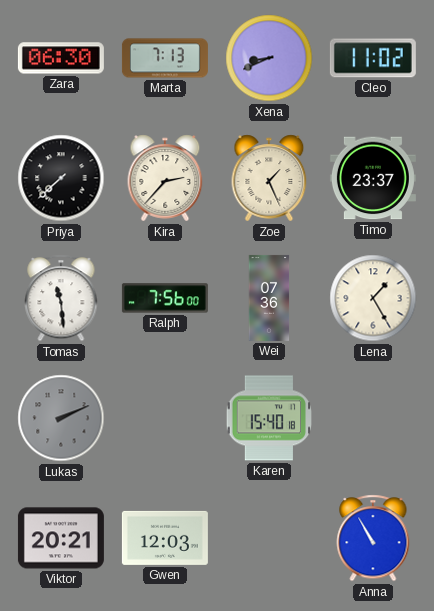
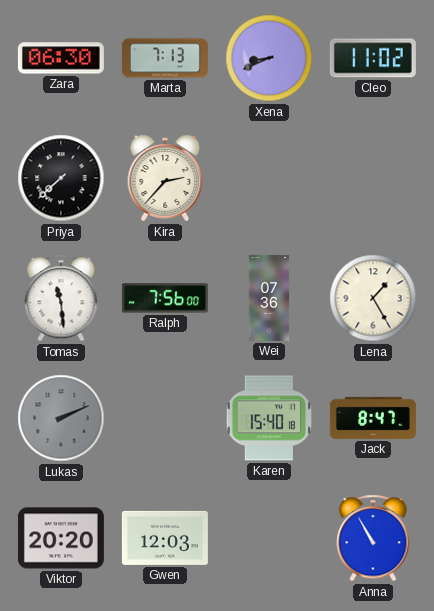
Zoe: 1:26 -> none (269, 178)
Timo: 23:37 -> none (373, 178)
Jack: none -> 8:47 (373, 418)
Viktor: 20:21 -> 20:20 (61, 538)
